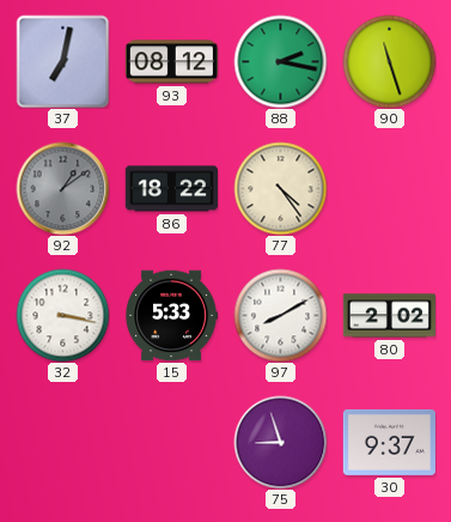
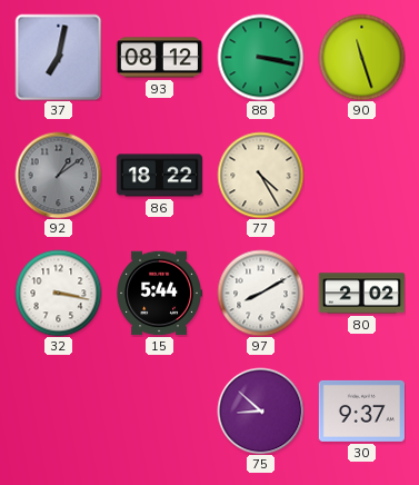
88: 2:17 -> 3:17 (260, 57)
77: 4:24 -> 4:25 (260, 175)
15: 5:33 -> 5:44 (159, 294)
75: 8:57 -> 8:52 (260, 410)
